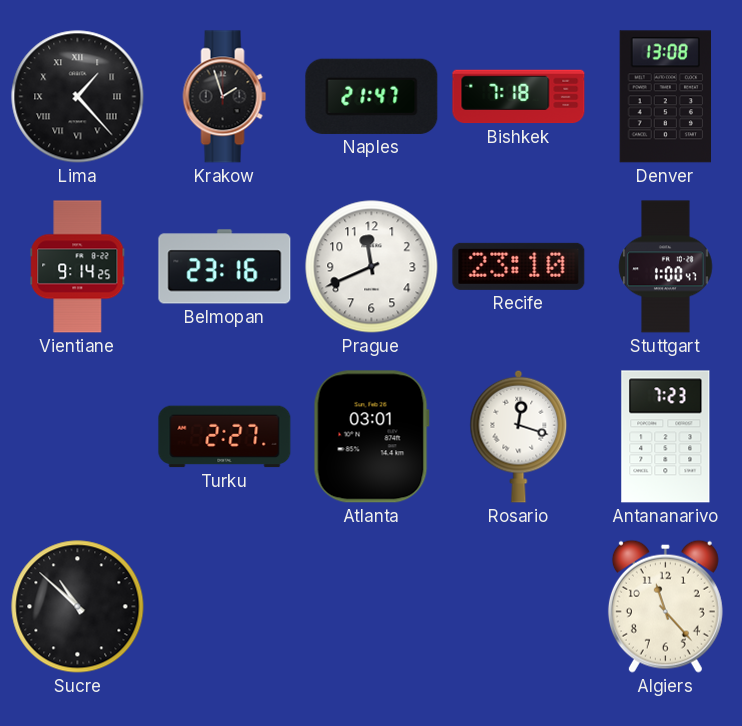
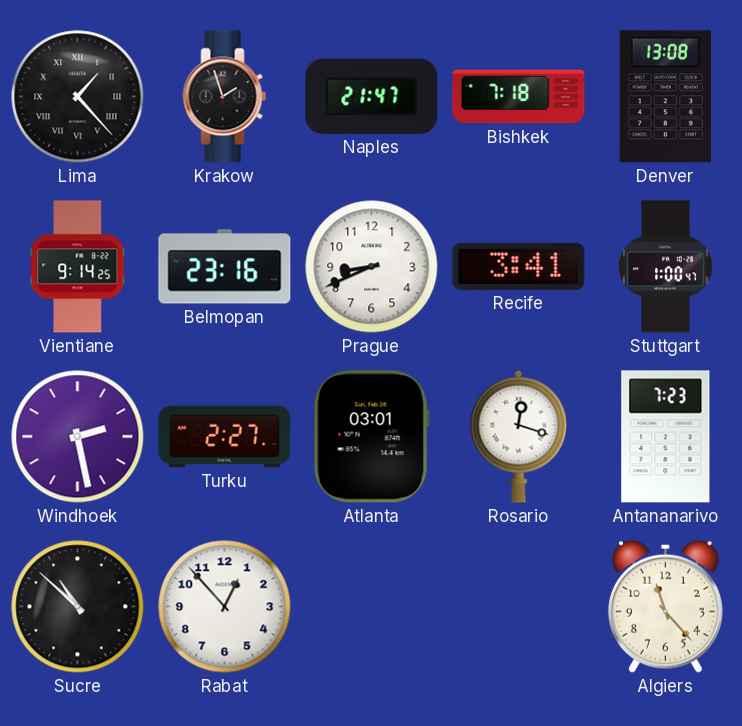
Prague: 11:41 -> 8:41 (372, 267)
Recife: 23:10 -> 3:41 (519, 266)
Windhoek: none -> 2:28 (78, 437)
Rabat: none -> 12:53 (225, 607)
